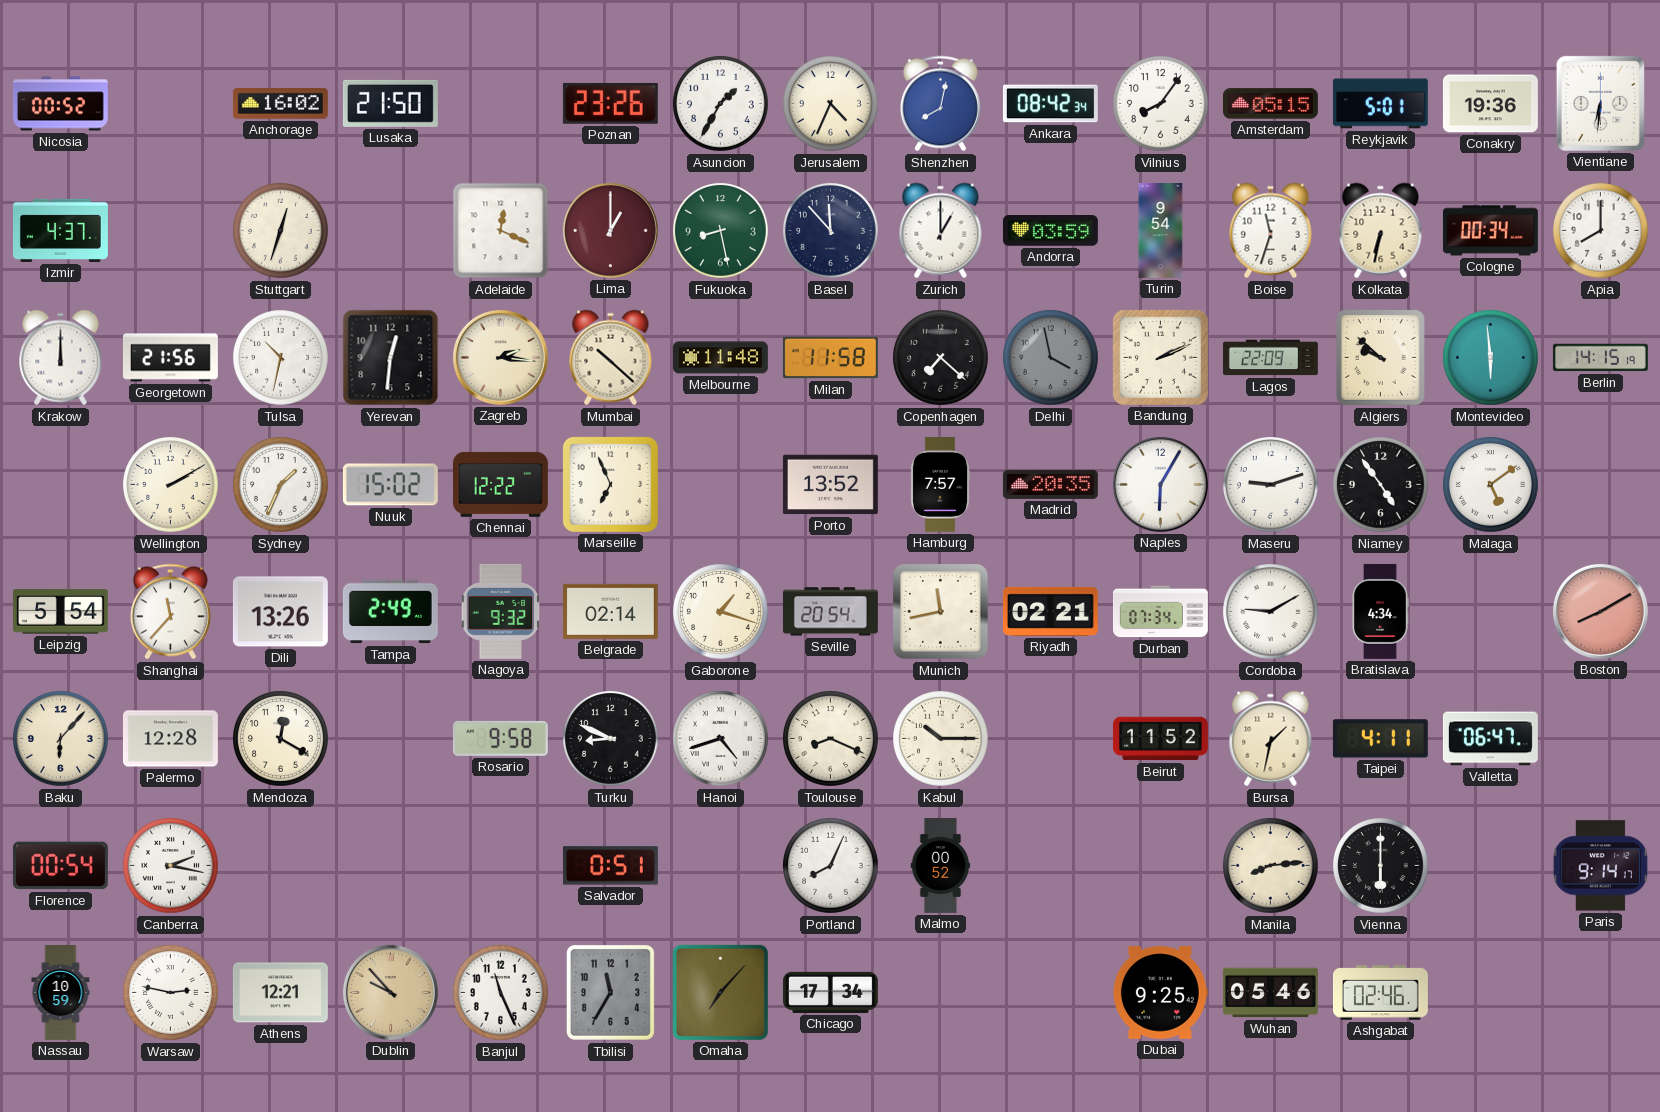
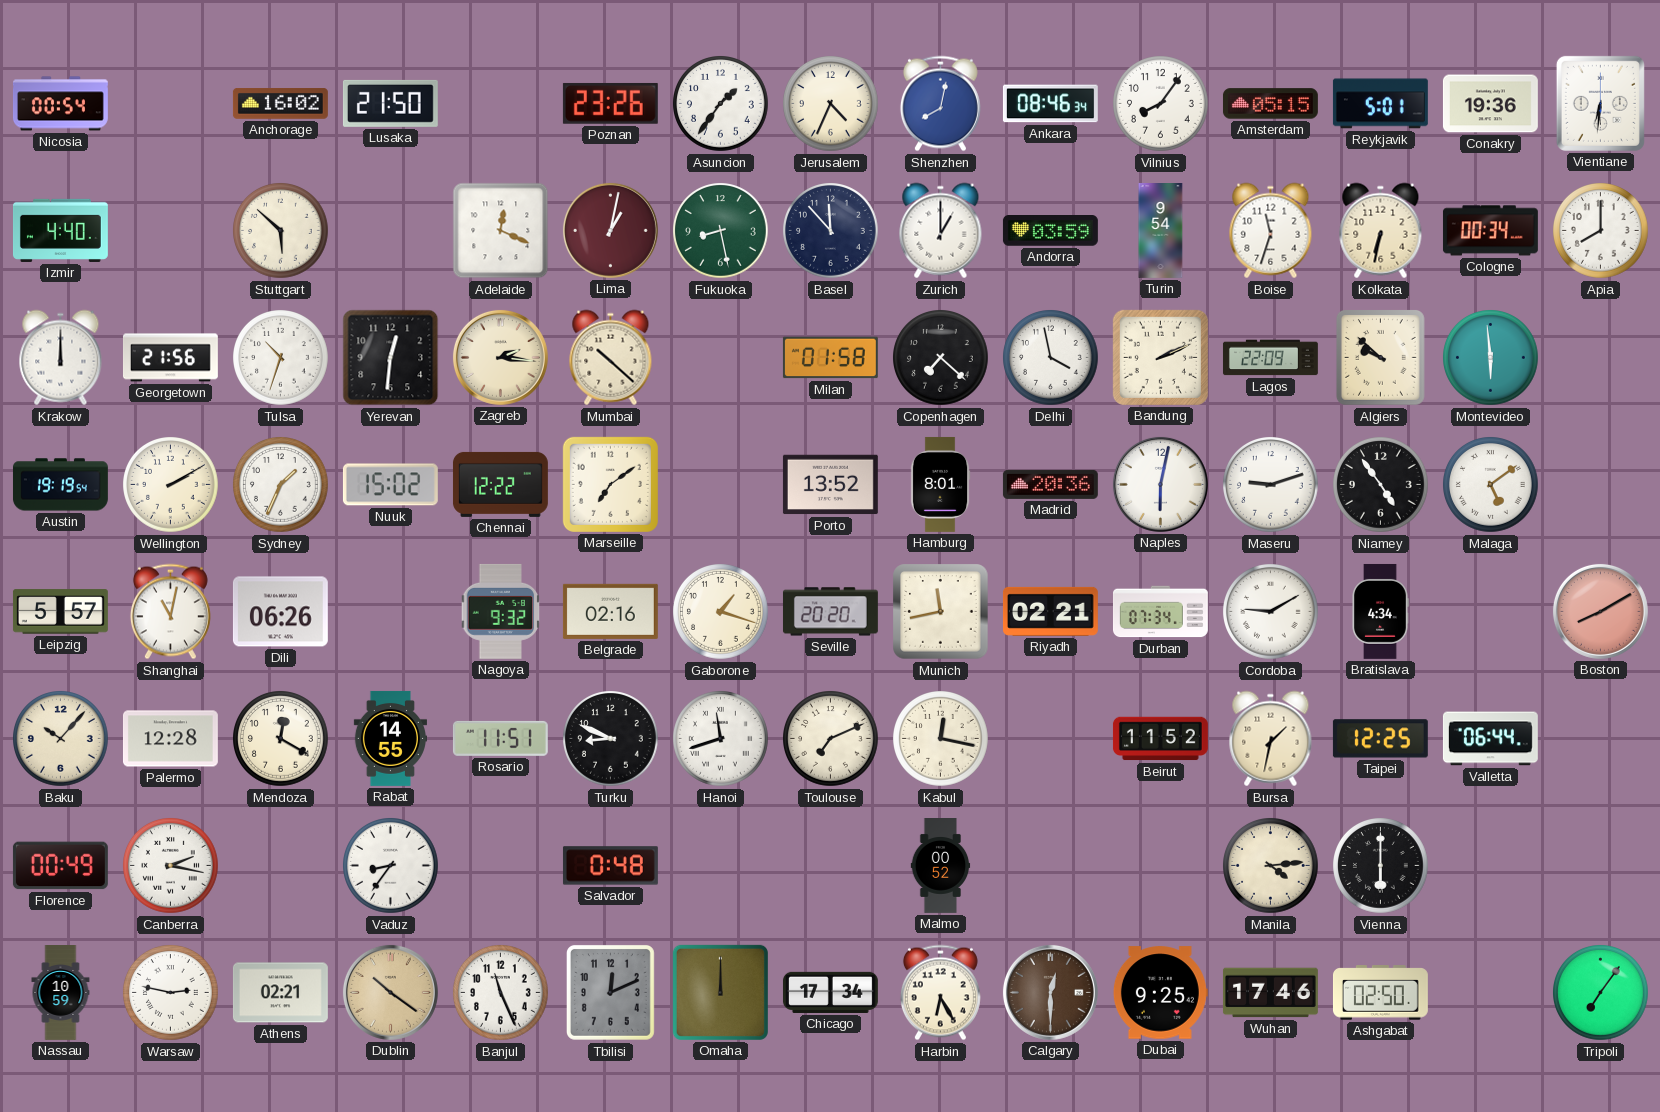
Nicosia: 00:52 -> 00:54 (60, 104)
Asuncion: 1:35 -> 1:36 (721, 104)
Ankara: 08:42 -> 08:46 (1050, 104)
Izmir: 4:37 -> 4:40 (60, 230)
Stuttgart: 12:33 -> 5:52 (281, 231)
Lima: 1:00 -> 1:02 (610, 230)
Tulsa: 10:32 -> 10:33 (281, 358)
Melbourne: 11:48 -> none (720, 358)
Milan: 11:58 -> 01:58 (830, 358)
Delhi dial: grey -> white (1051, 358)
Berlin: 14:15 -> none (1600, 358)
Austin: none -> 19:19 (60, 485)
Marseille: 6:56 -> 7:09 (610, 484)
Hamburg: 7:57 -> 8:01 (940, 484)
Madrid: 20:35 -> 20:36 (1050, 484)
Naples: 6:05 -> 6:02 (1160, 484)
Leipzig: 5:54 -> 5:57 (60, 612)
Shanghai: 11:37 -> 11:02 (170, 612)
Dili: 13:26 -> 06:26 (280, 612)
Tampa: 2:49 -> none (390, 612)
Belgrade: 02:14 -> 02:16 (610, 611)
Seville: 20:54 -> 20:20 (830, 612)
Baku: 6:07 -> 10:07 (61, 739)
Rabat: none -> 14:55 (390, 738)
Rosario: 9:58 -> 11:51 (500, 738)
Hanoi: 4:42 -> 11:42 (721, 739)
Toulouse: 8:19 -> 7:11 (831, 739)
Kabul: 10:15 -> 12:17 (941, 739)
Taipei: 4:11 -> 12:25 (1380, 739)
Valletta: 06:47 -> 06:44 (1490, 739)
Florence: 00:54 -> 00:49 (60, 866)
Vaduz: none -> 8:36 (391, 866)
Salvador: 0:51 -> 0:48 (610, 866)
Portland: 8:04 -> none (831, 866)
Manila: 8:14 -> 4:14 (1271, 866)
Paris: 9:14 -> none (1600, 866)
Athens: 12:21 -> 02:21 (280, 993)
Dublin: 9:53 -> 10:21 (390, 992)
Tbilisi: 11:35 -> 12:11 (610, 992)
Omaha: 7:07 -> 12:00 (720, 992)
Harbin: none -> 6:25 (940, 993)
Calgary: none -> 12:30 (1050, 992)
Wuhan: 05:46 -> 17:46 (1270, 993)
Ashgabat: 02:46 -> 02:50 (1380, 993)
Tripoli: none -> 7:06 (1601, 993)
